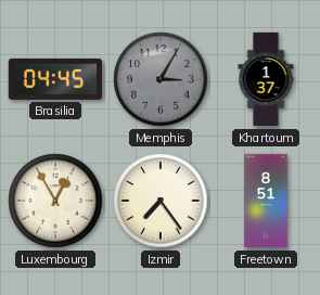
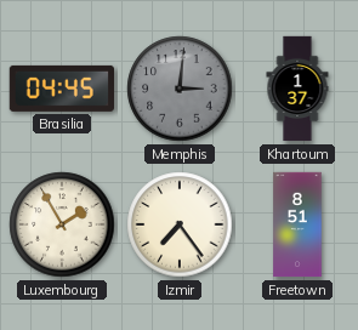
Memphis: 3:05 -> 3:01 (180, 89)
Luxembourg: 12:55 -> 1:55 (62, 224)
